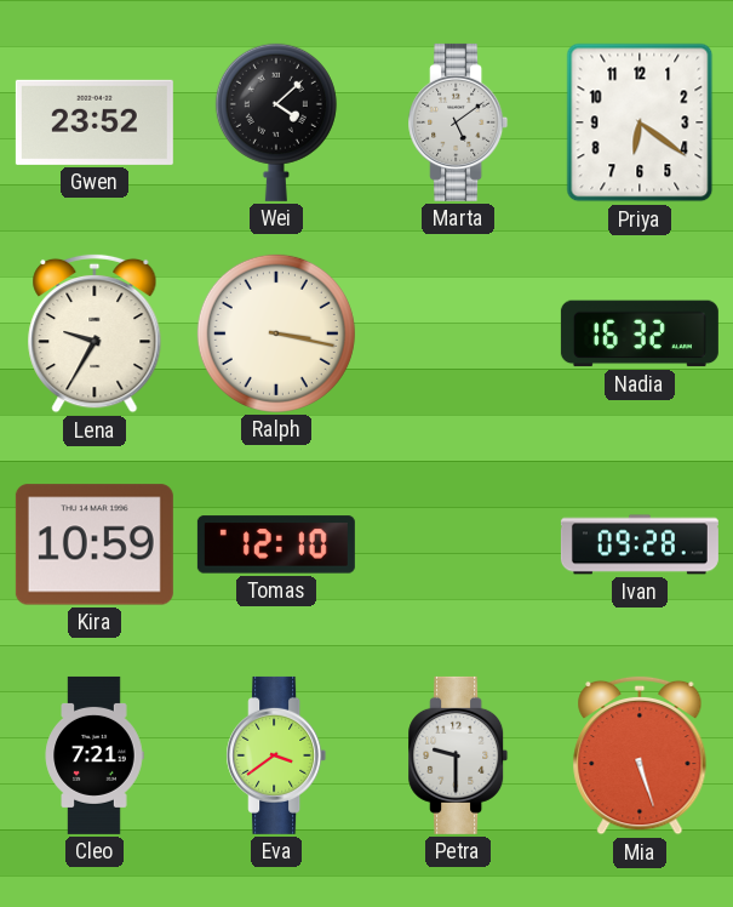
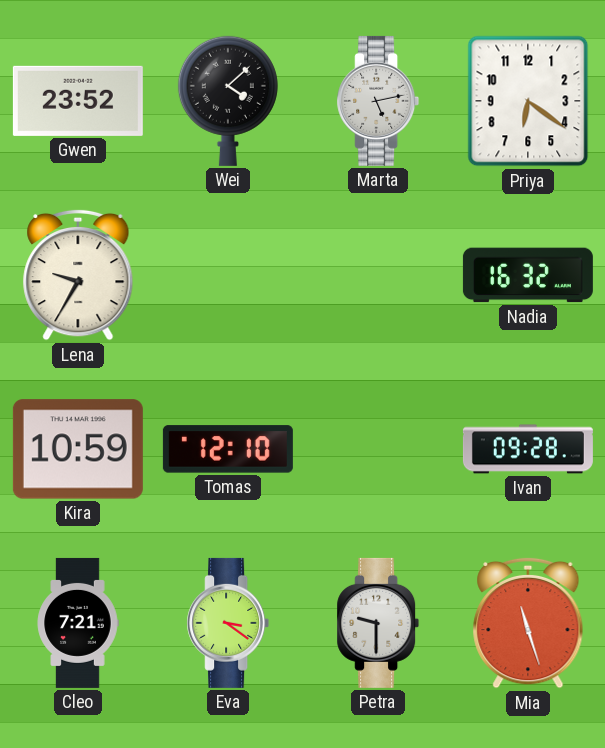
Marta: 5:09 -> 5:13 (378, 101)
Ralph: 3:17 -> none (276, 333)
Eva: 3:39 -> 3:21 (228, 623)
Mia: 5:27 -> 11:27 (528, 623)
